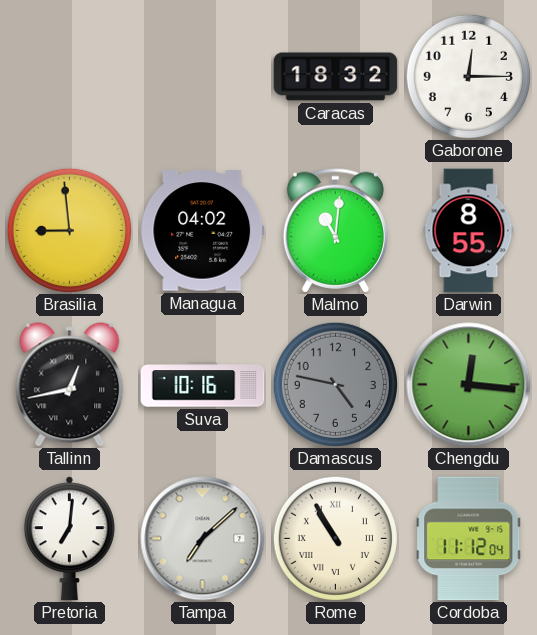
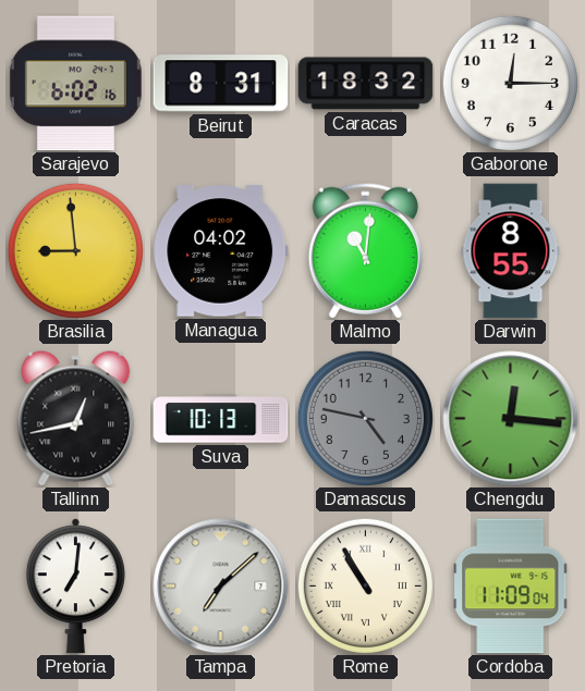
Sarajevo: none -> 6:02 (75, 84)
Beirut: none -> 8:31 (221, 84)
Suva: 10:16 -> 10:13 (221, 419)
Cordoba: 11:12 -> 11:09 (511, 587)
